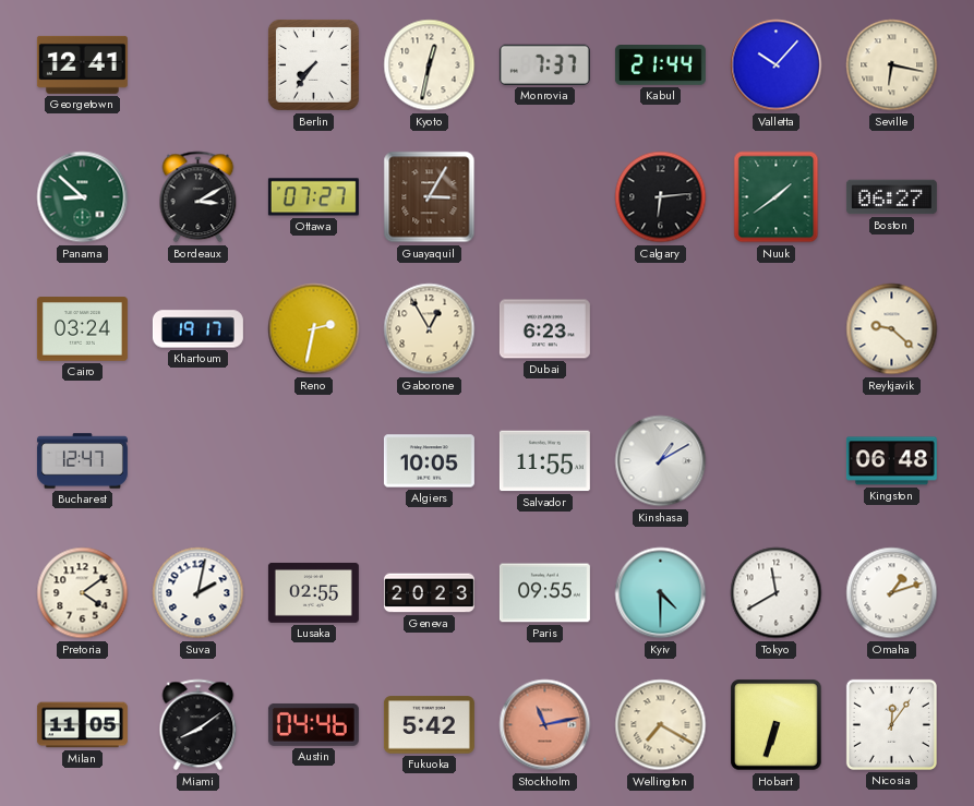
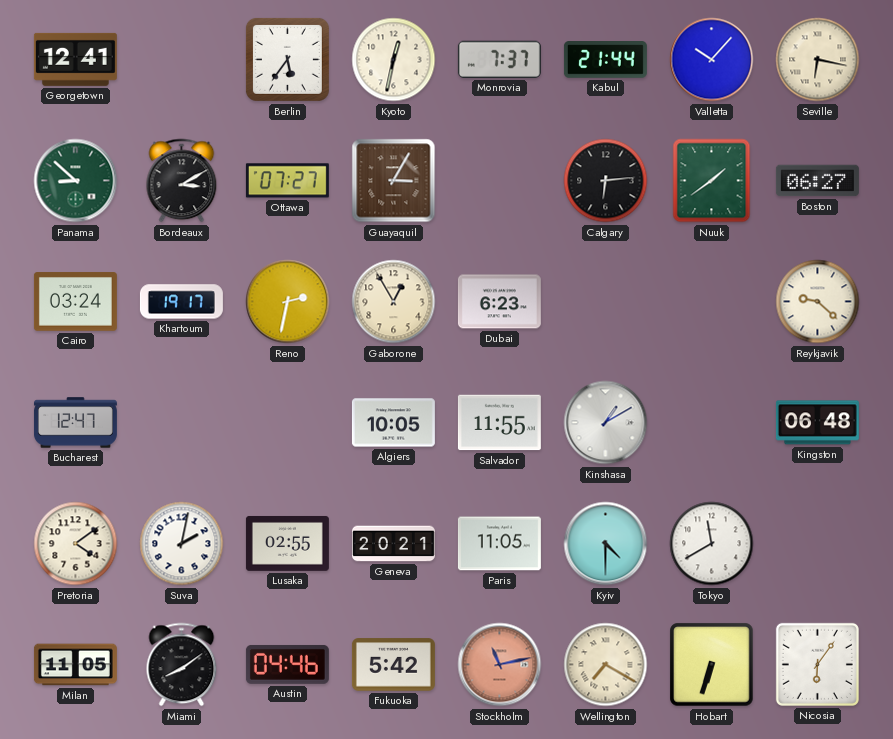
Berlin: 7:36 -> 5:36 (287, 59)
Geneva: 20:23 -> 20:21 (393, 544)
Paris: 09:55 -> 11:05 (499, 544)
Omaha: 1:12 -> none (892, 593)
Nicosia: 12:06 -> 6:06 (817, 664)
